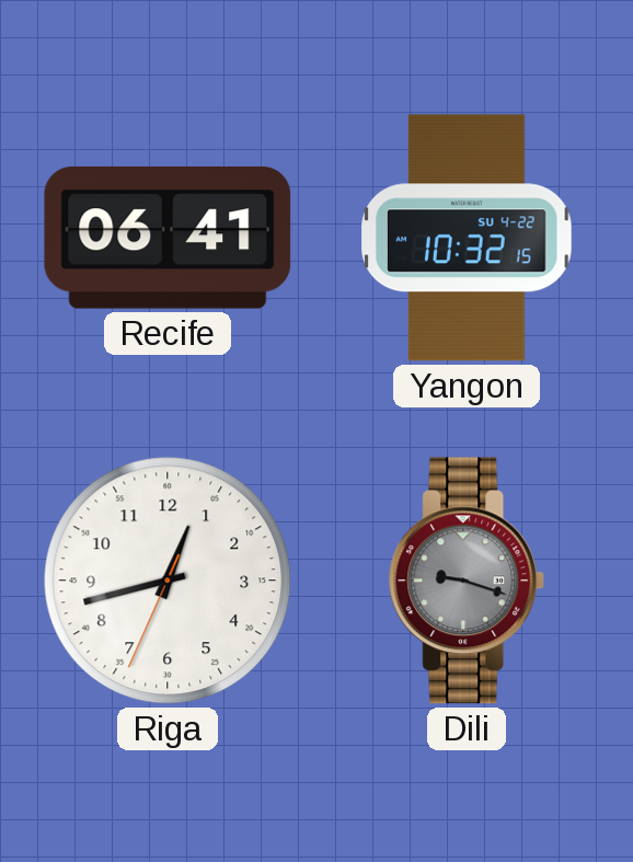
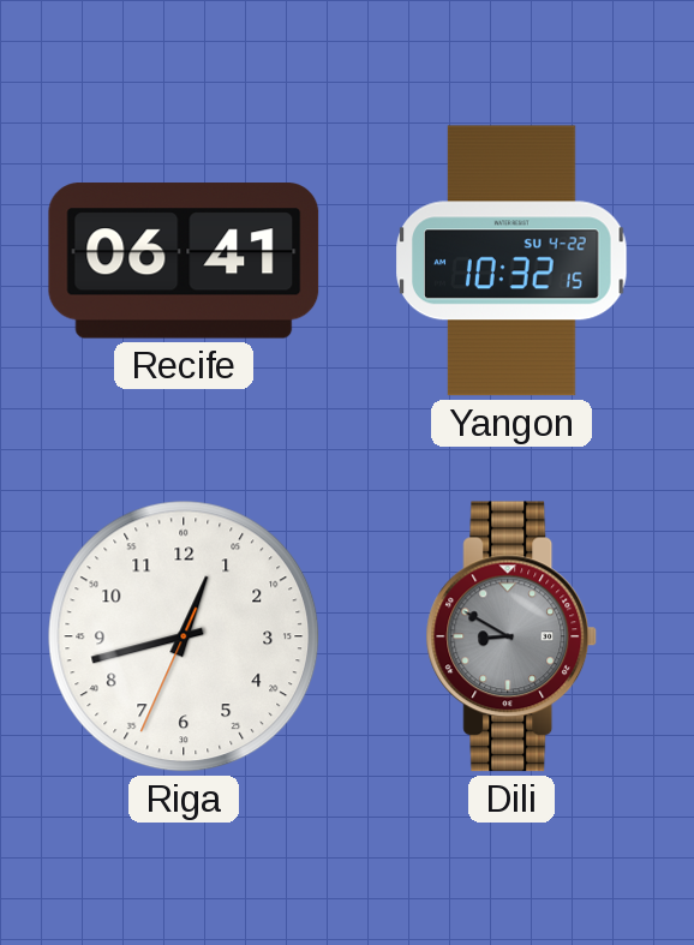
Dili: 9:18 -> 8:50 (511, 636)
